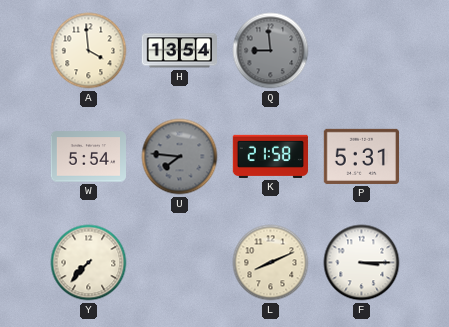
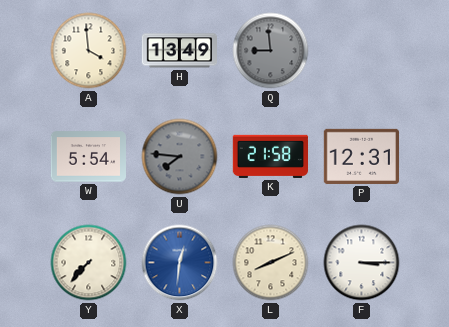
H: 13:54 -> 13:49 (179, 51)
P: 5:31 -> 12:31 (361, 156)
X: none -> 12:31 (180, 263)
